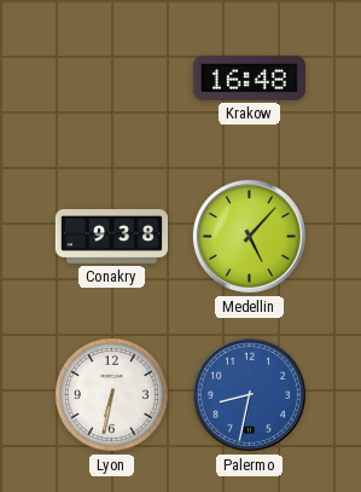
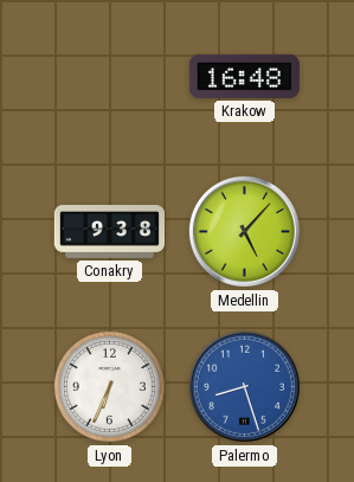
Lyon: 6:32 -> 6:34 (109, 386)
Palermo: 8:32 -> 8:27 (244, 386)
